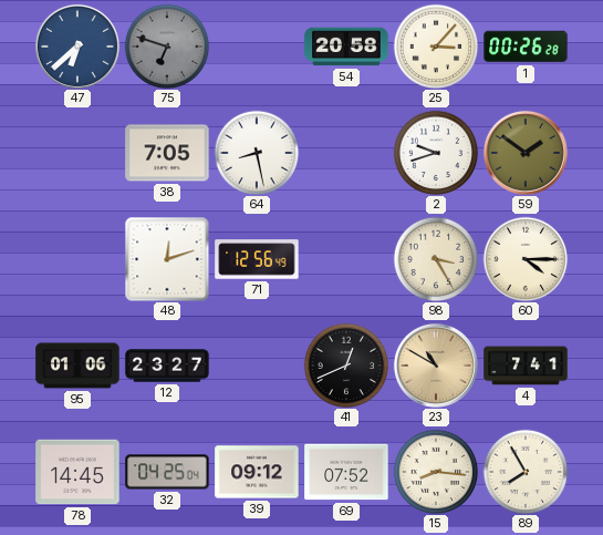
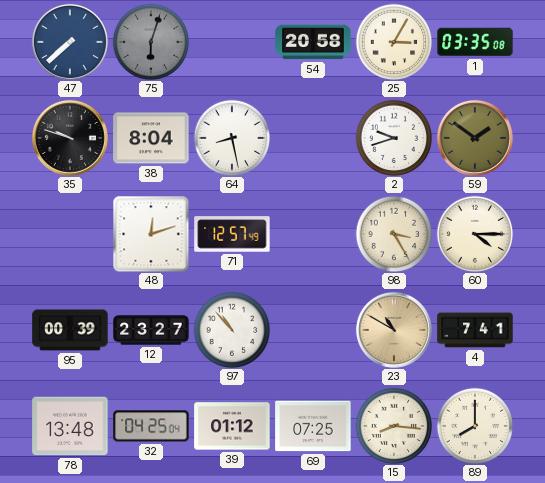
47: 6:38 -> 7:38 (70, 42)
75: 6:48 -> 6:03 (151, 42)
25: 3:07 -> 3:05 (394, 42)
1: 00:26 -> 03:35 (475, 42)
35: none -> 9:48 (70, 138)
38: 7:05 -> 8:04 (151, 138)
71: 12:56 -> 12:57 (232, 234)
95: 01:06 -> 00:39 (70, 330)
97: none -> 10:53 (232, 330)
41: 12:41 -> none (346, 366)
78: 14:45 -> 13:48 (70, 426)
39: 09:12 -> 01:12 (232, 426)
69: 07:52 -> 07:25 (313, 426)
89: 7:55 -> 8:00 (475, 426)
